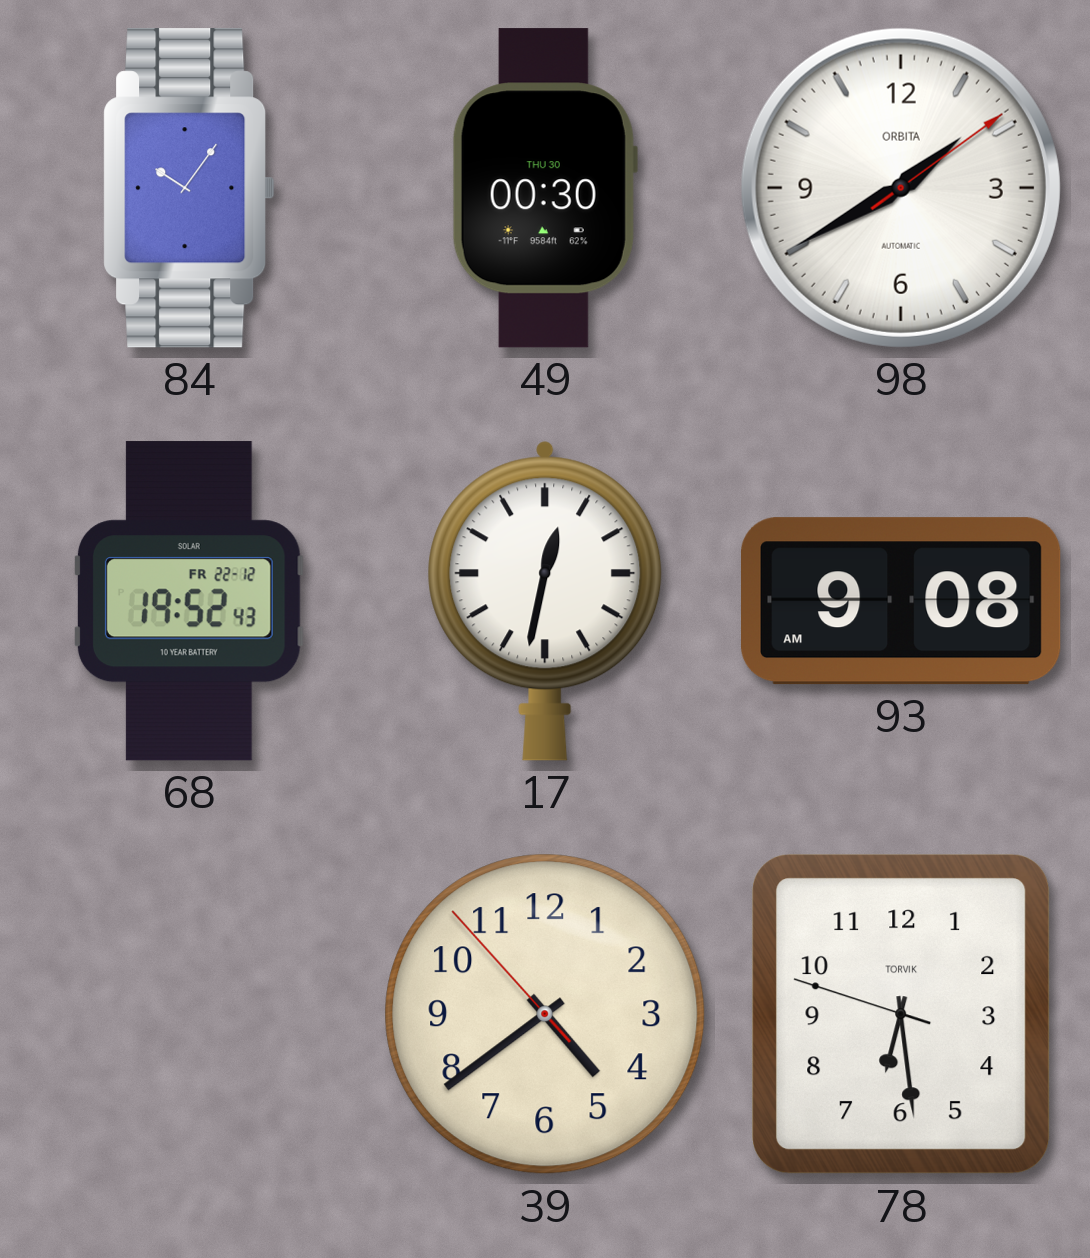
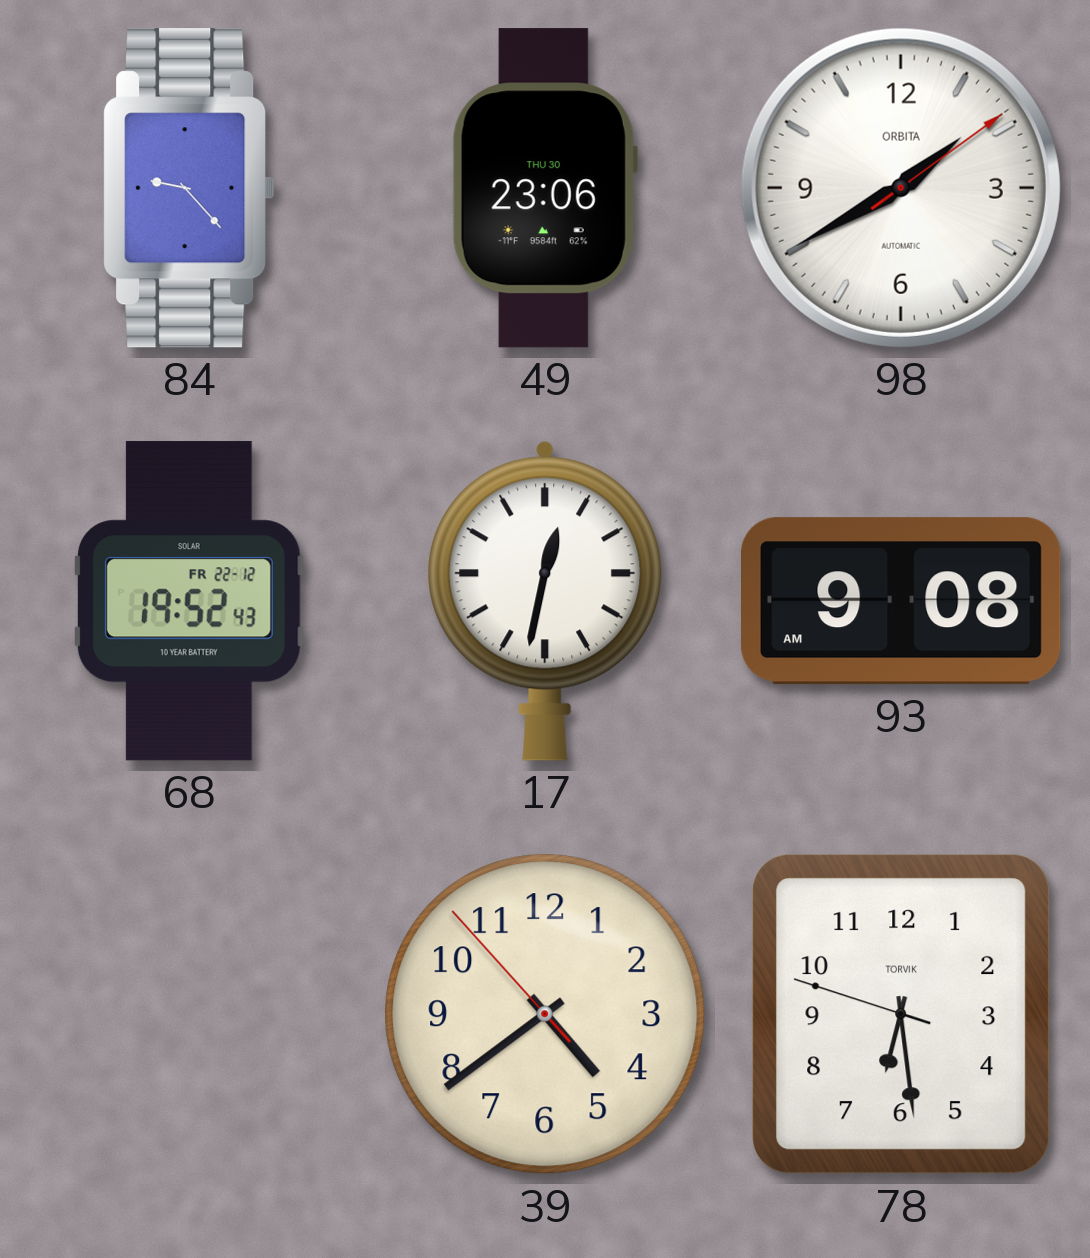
84: 10:06 -> 9:23 (189, 188)
49: 00:30 -> 23:06 (545, 188)
